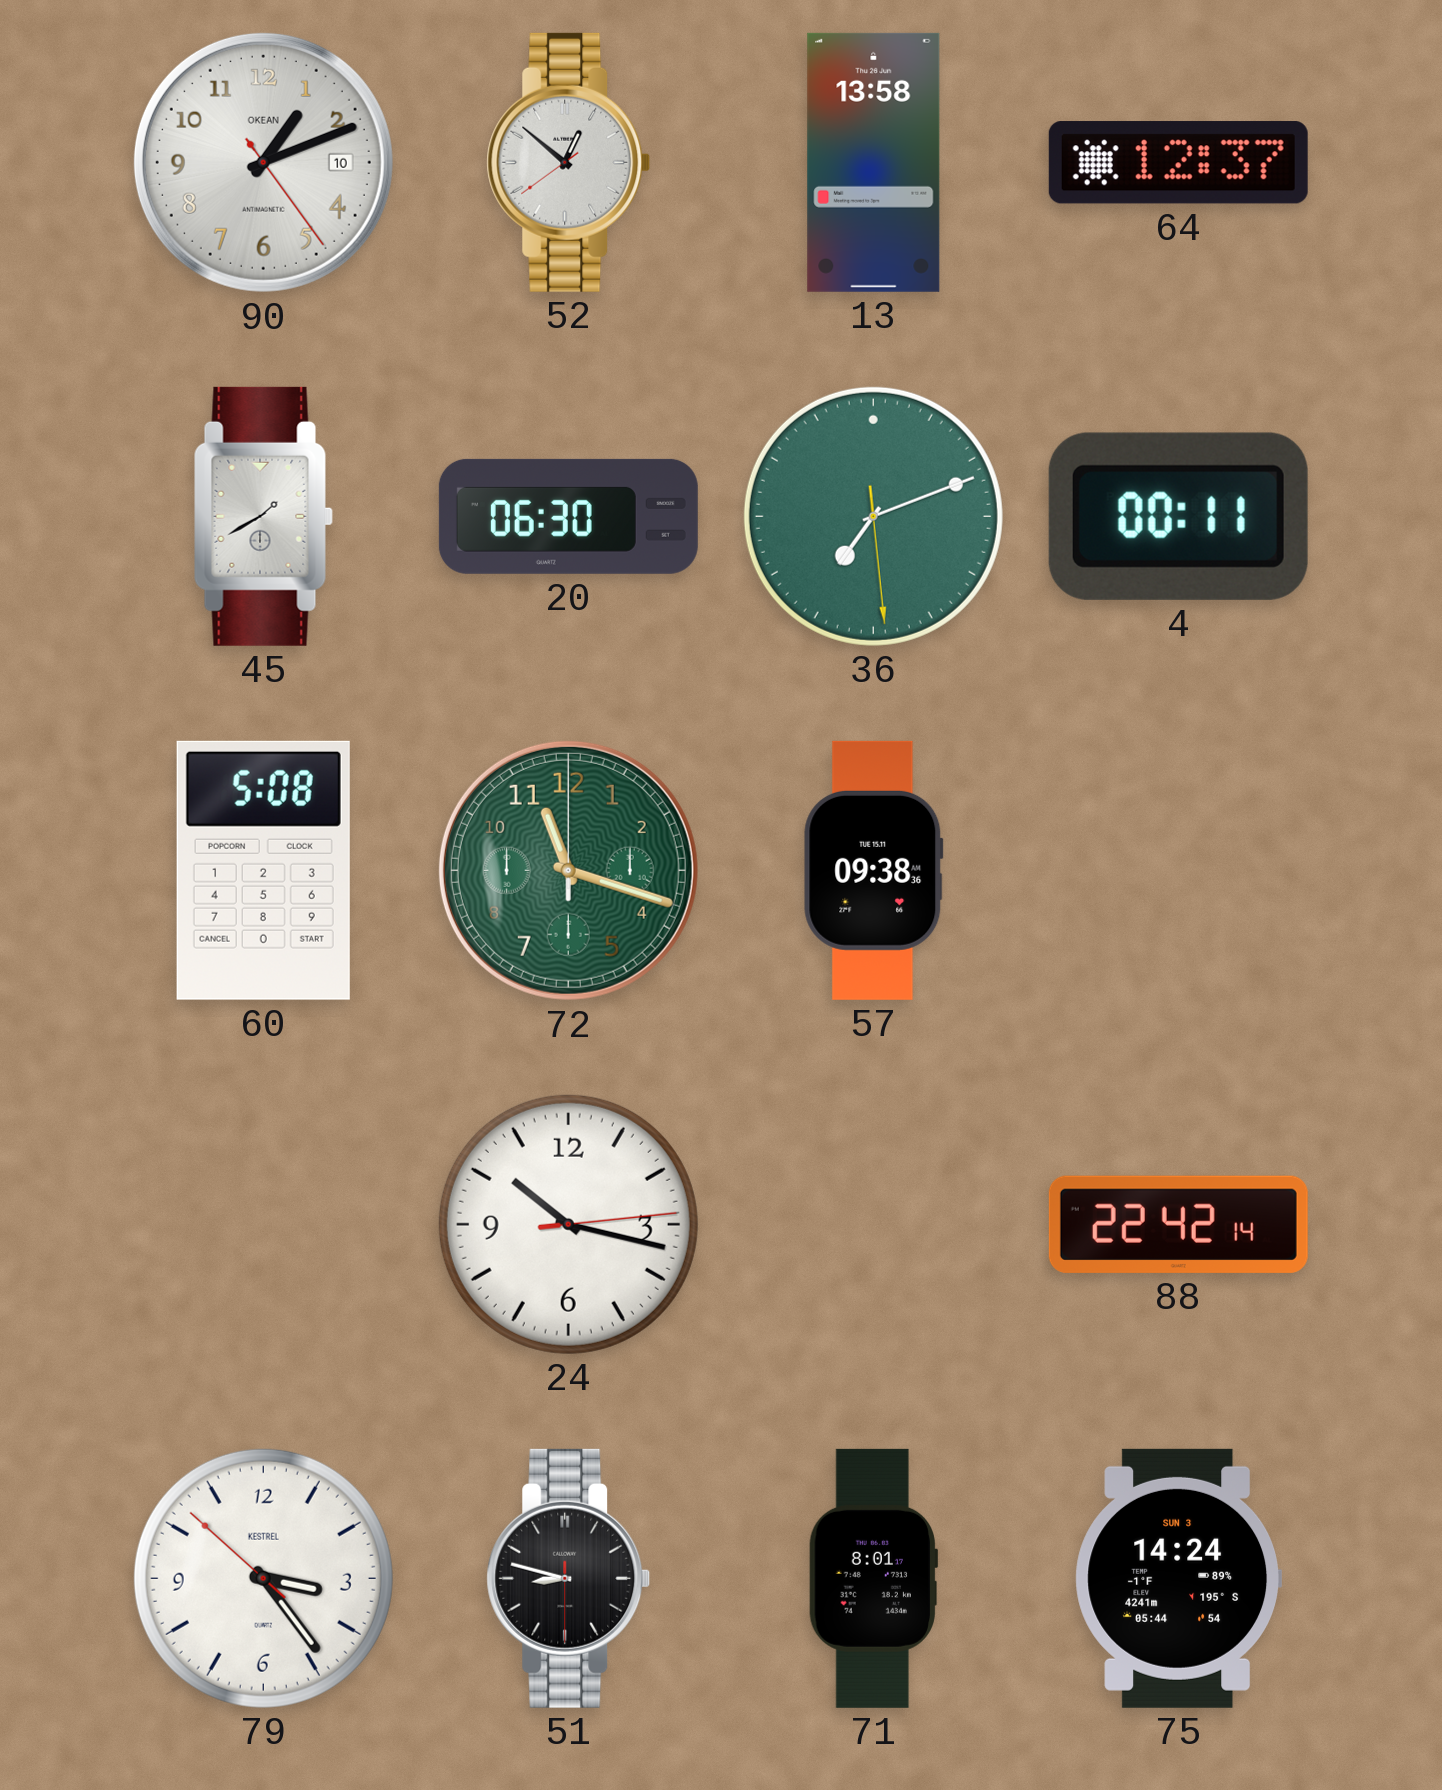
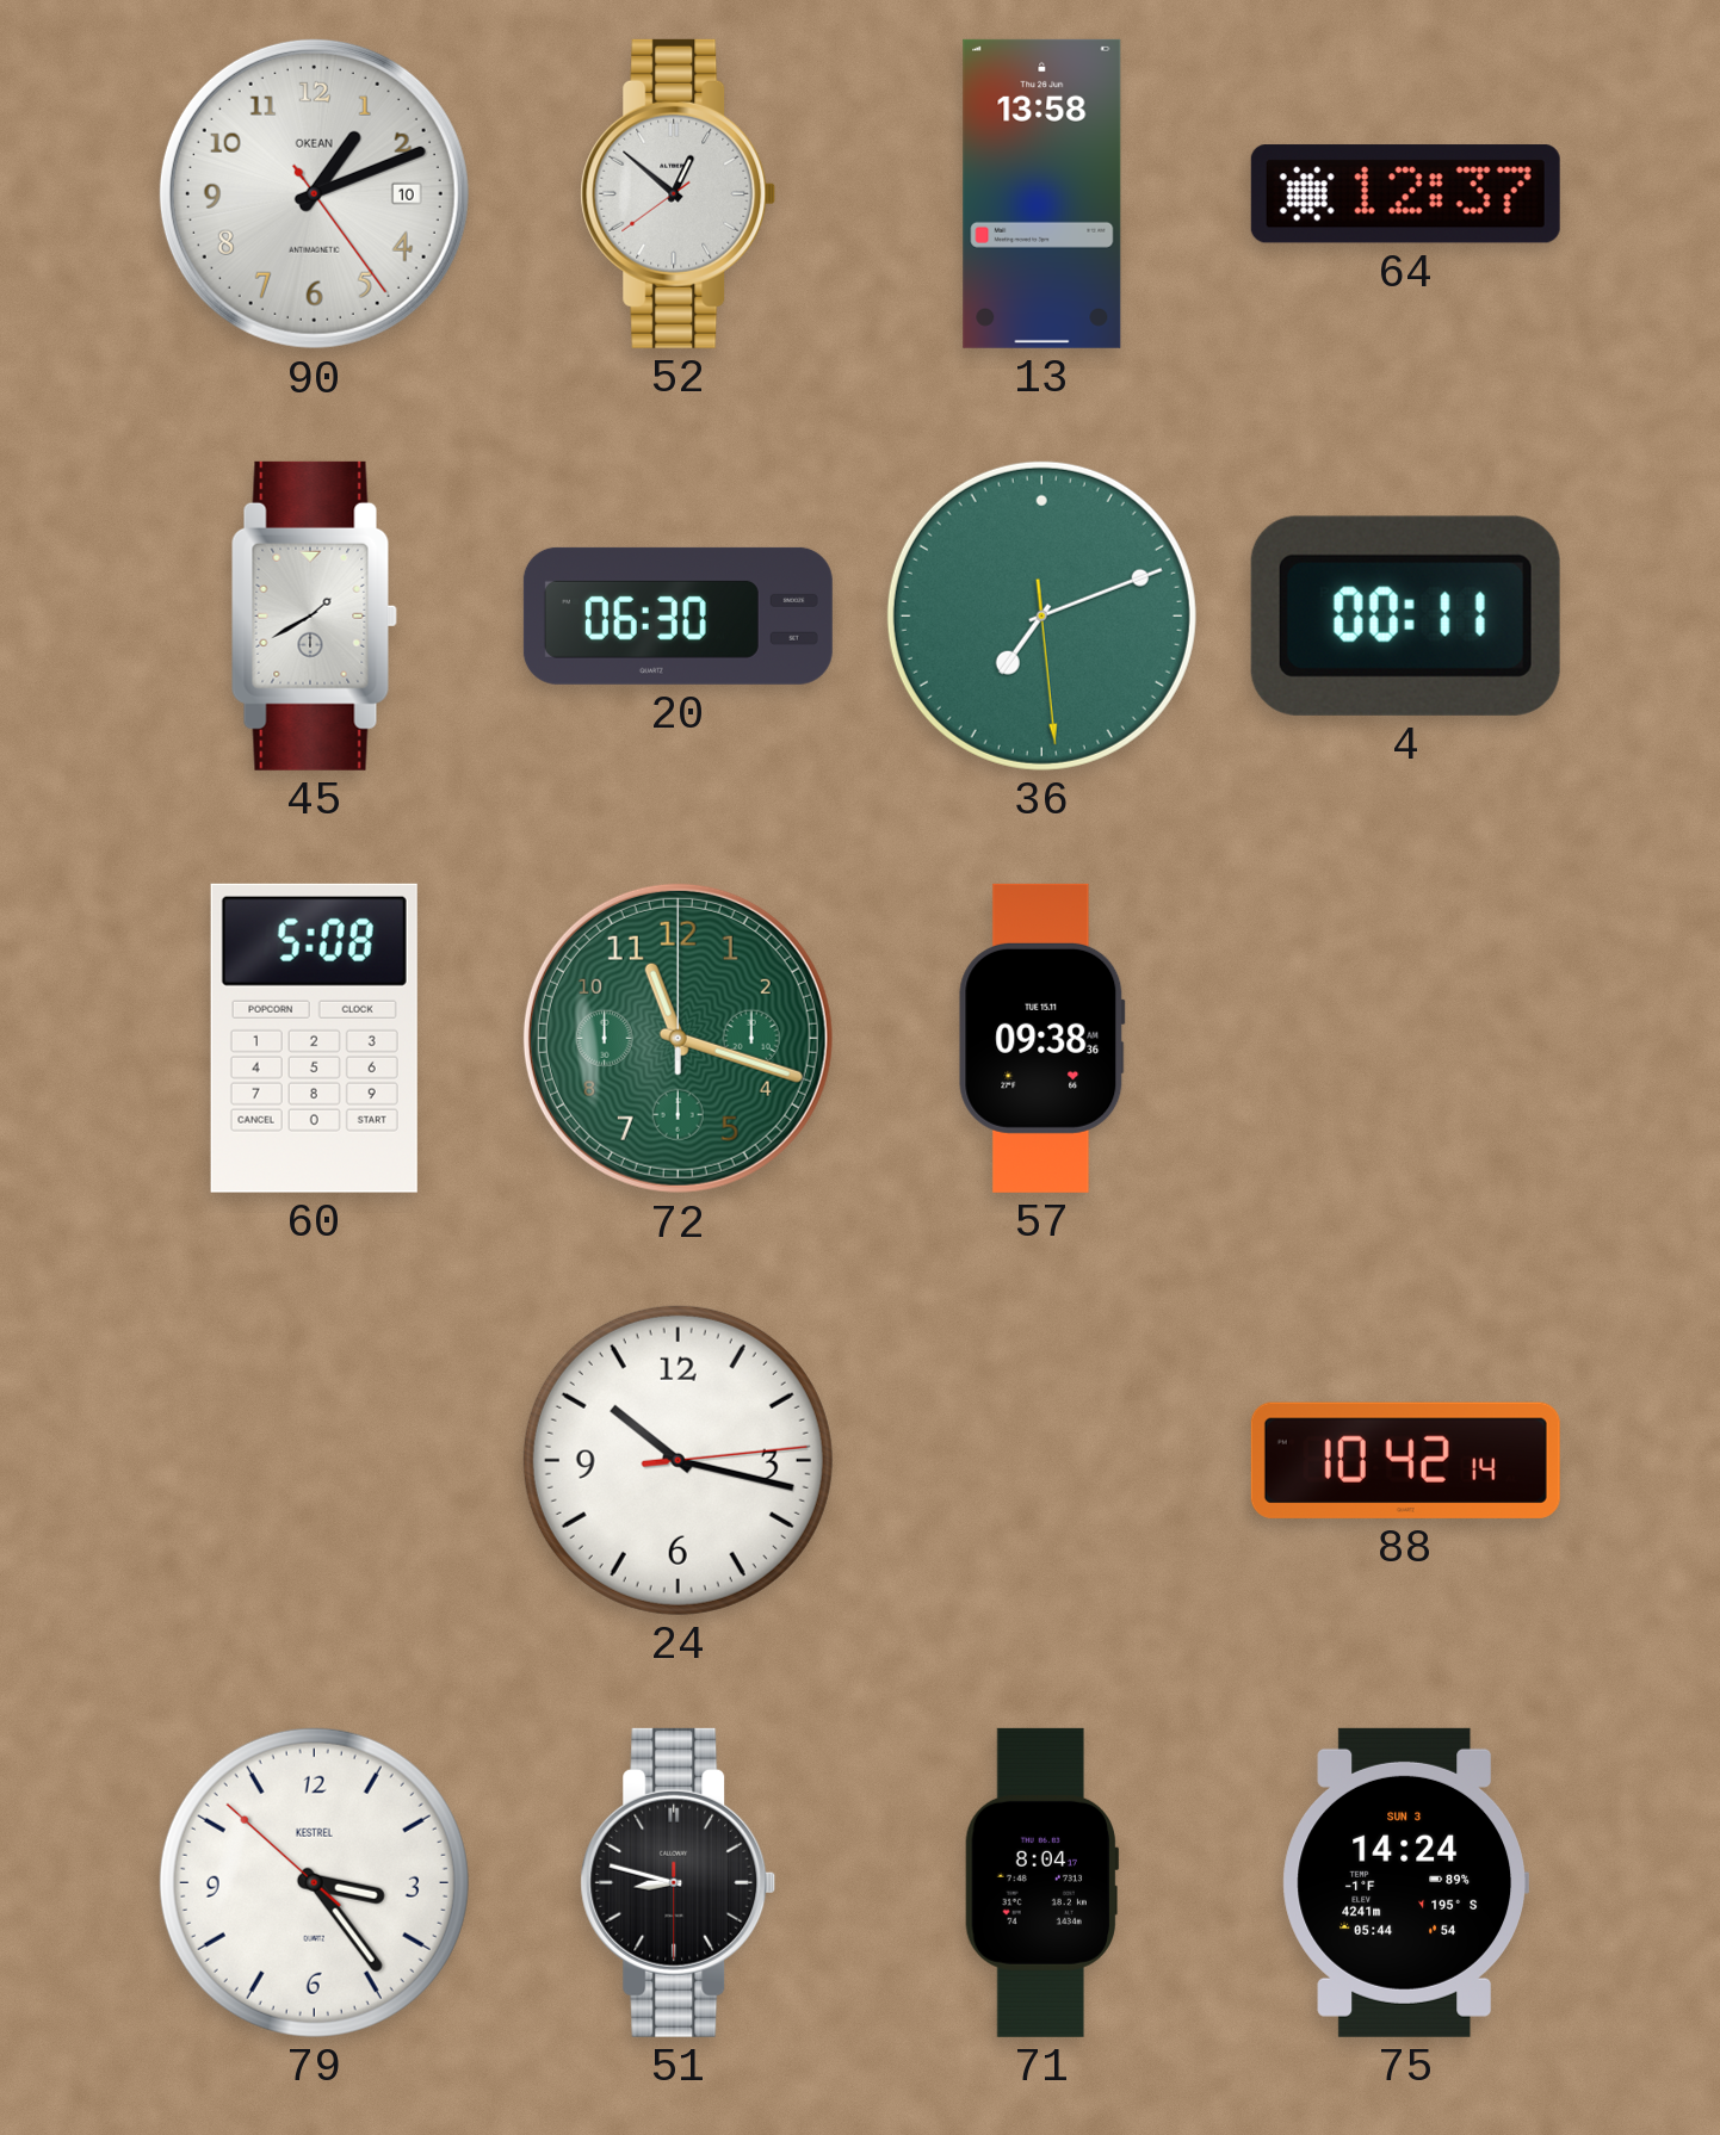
88: 22:42 -> 10:42 (1405, 1460)
71: 8:01 -> 8:04 (1042, 1882)
